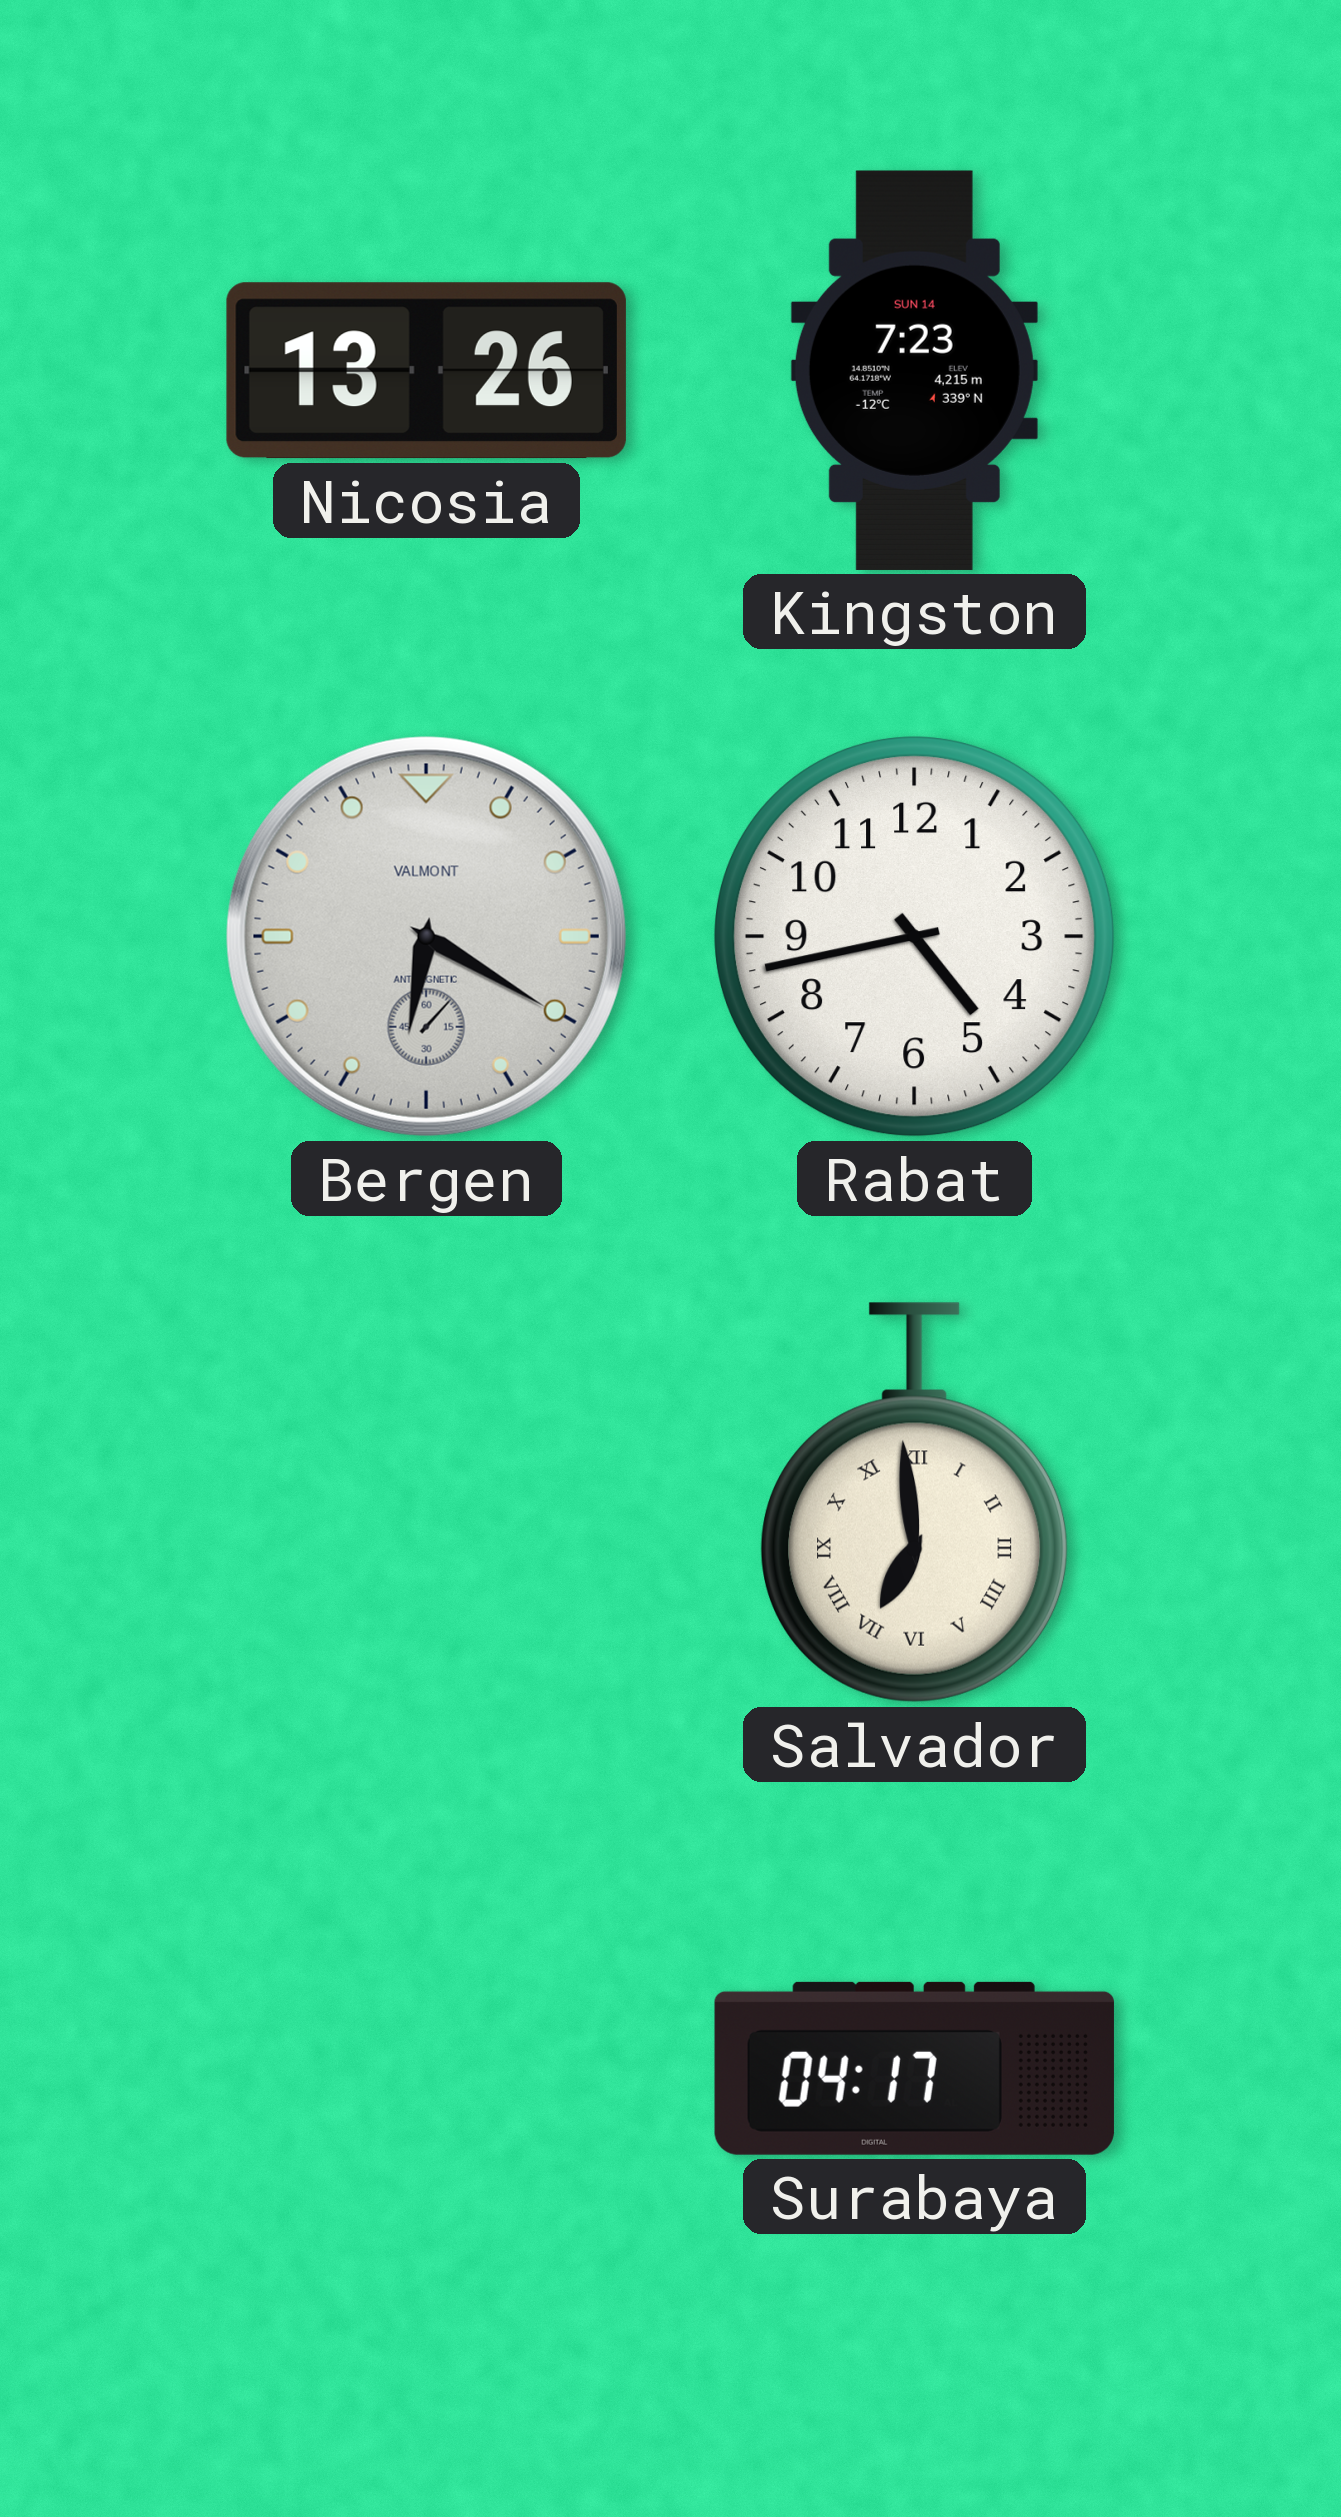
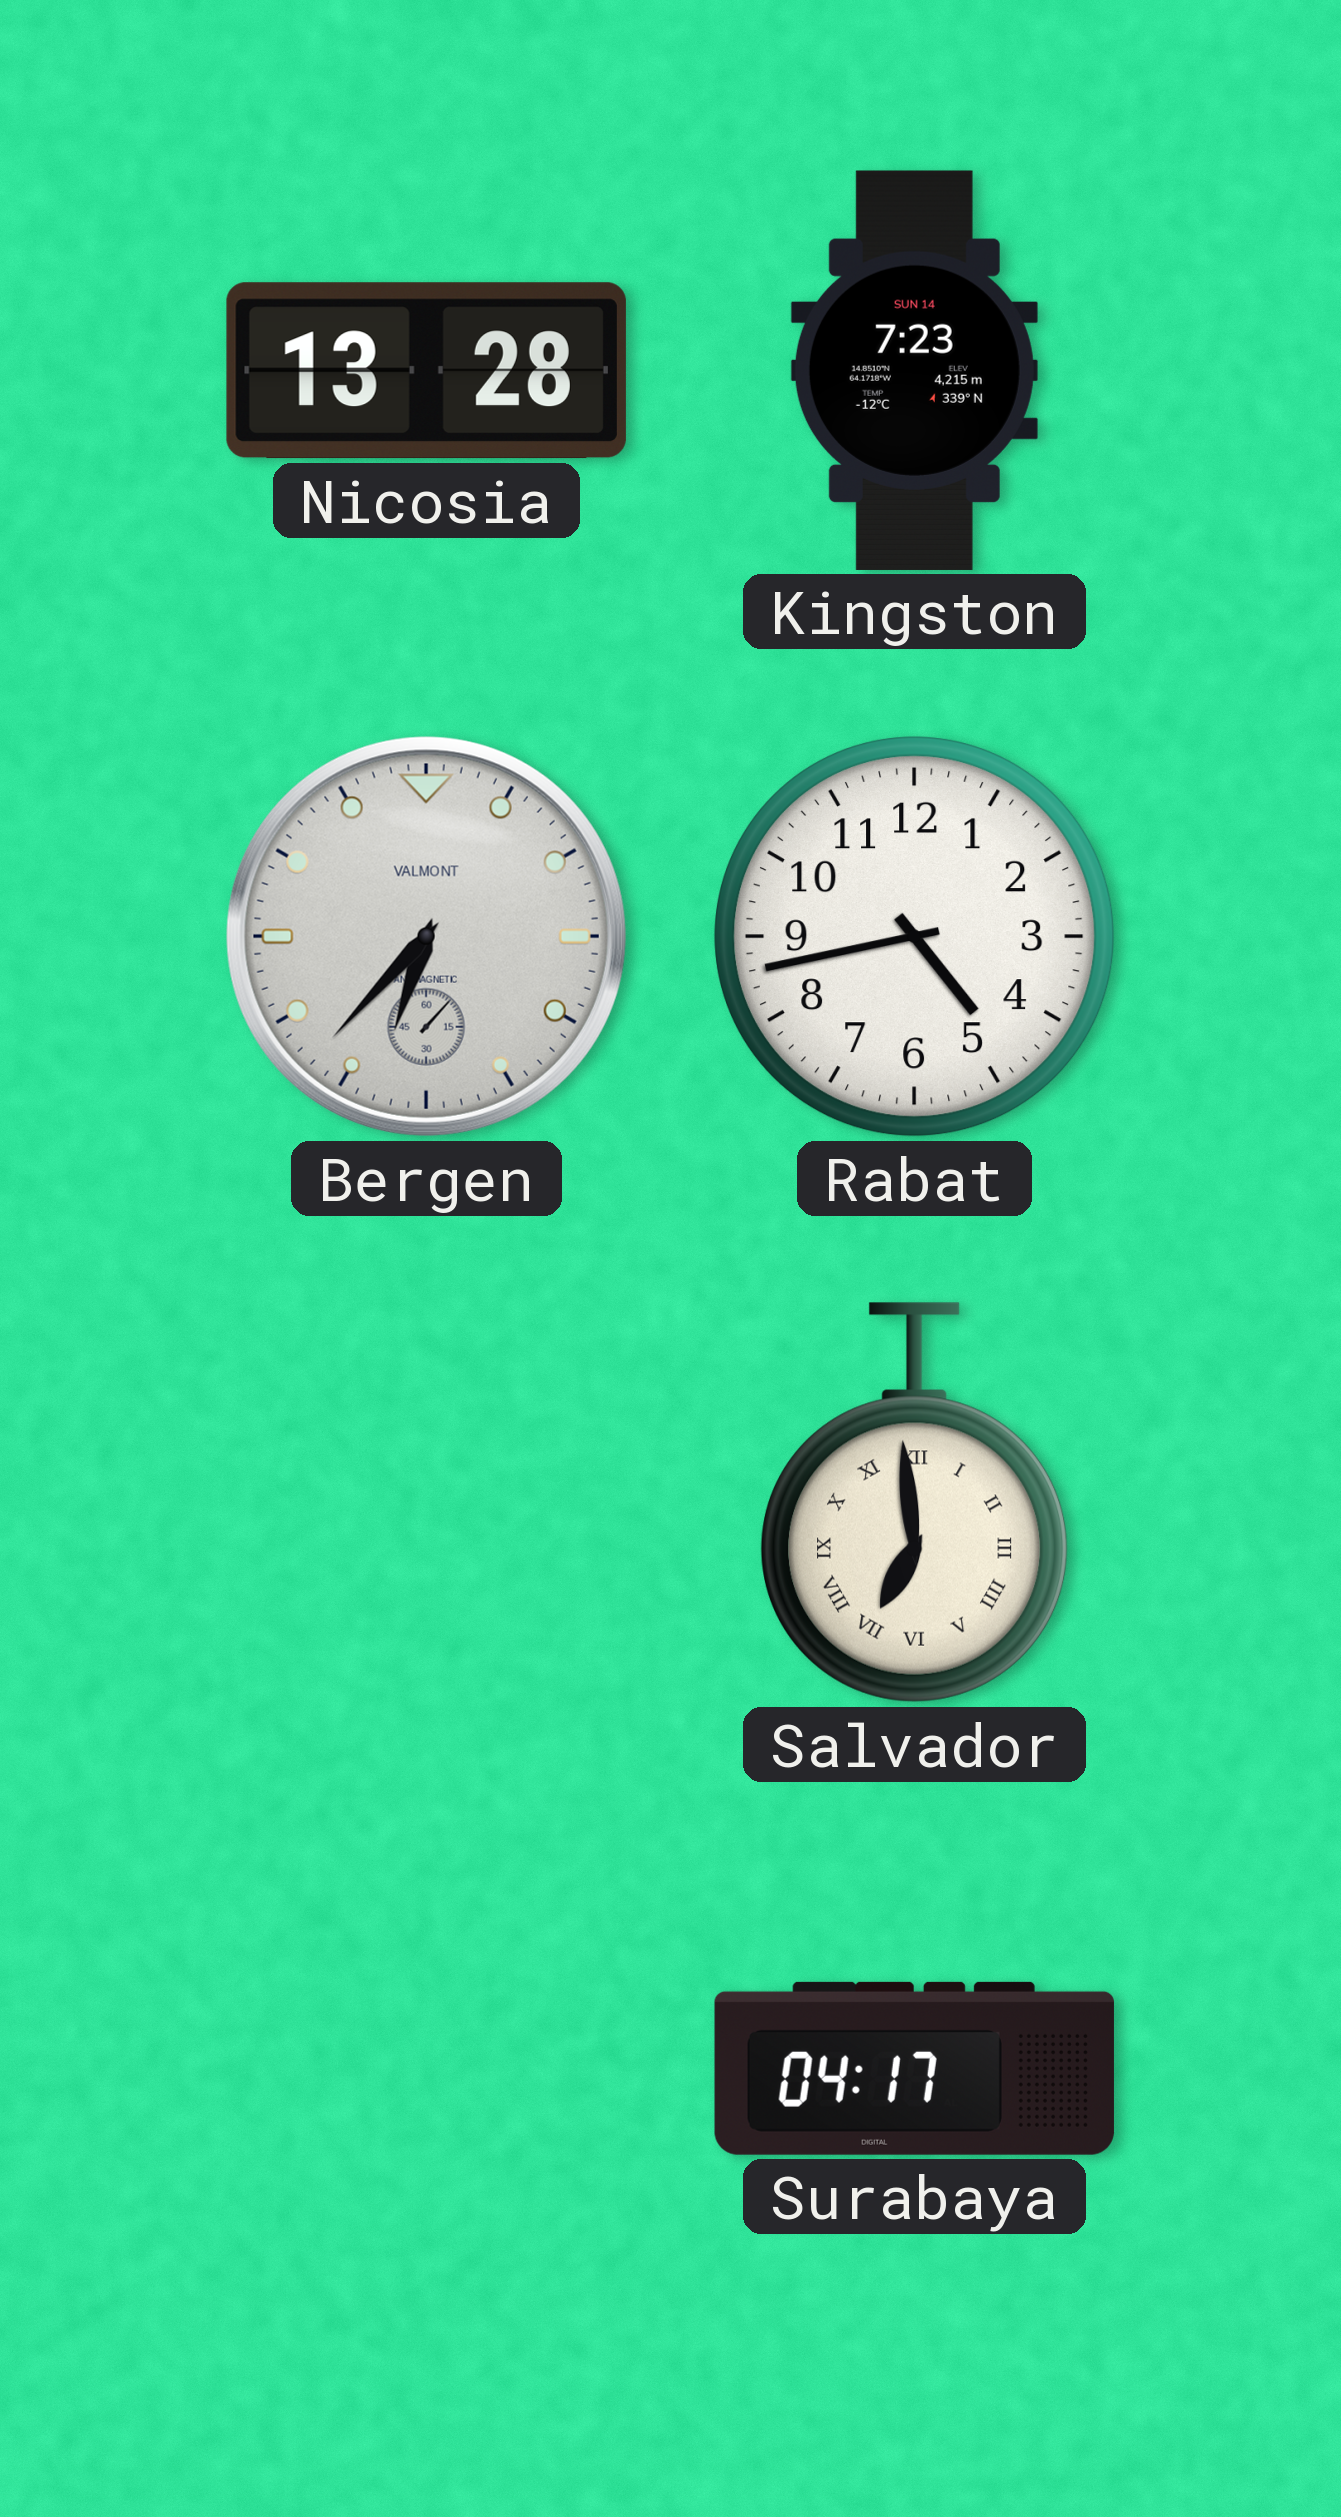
Nicosia: 13:26 -> 13:28 (426, 371)
Bergen: 6:20 -> 6:37 (426, 936)
